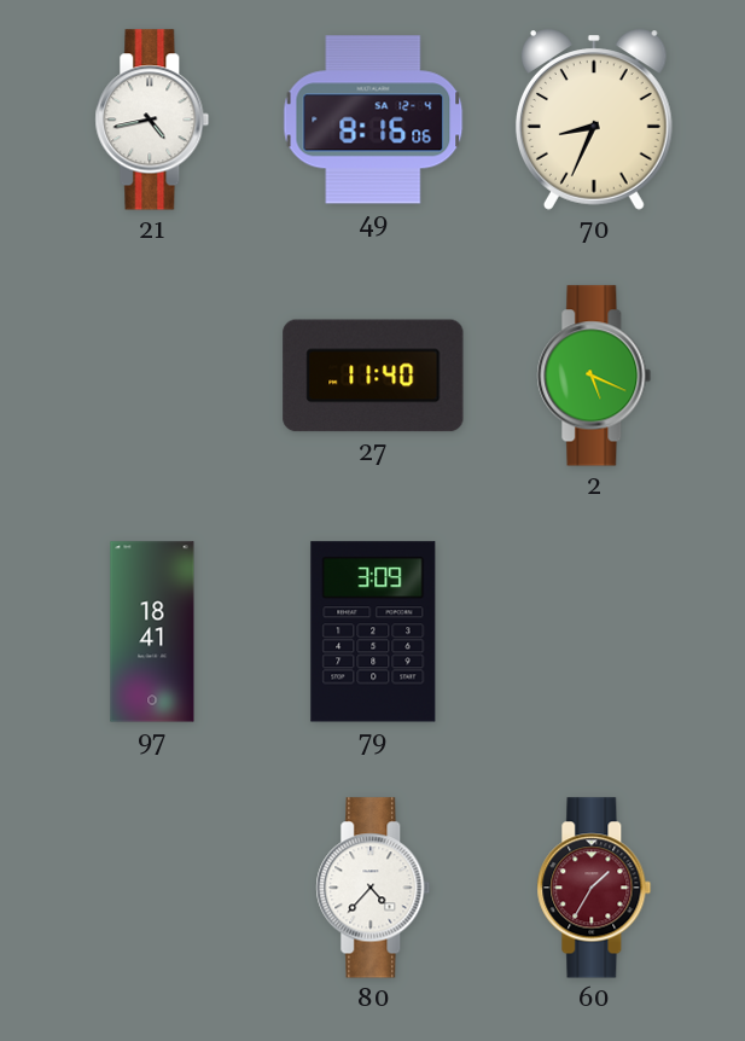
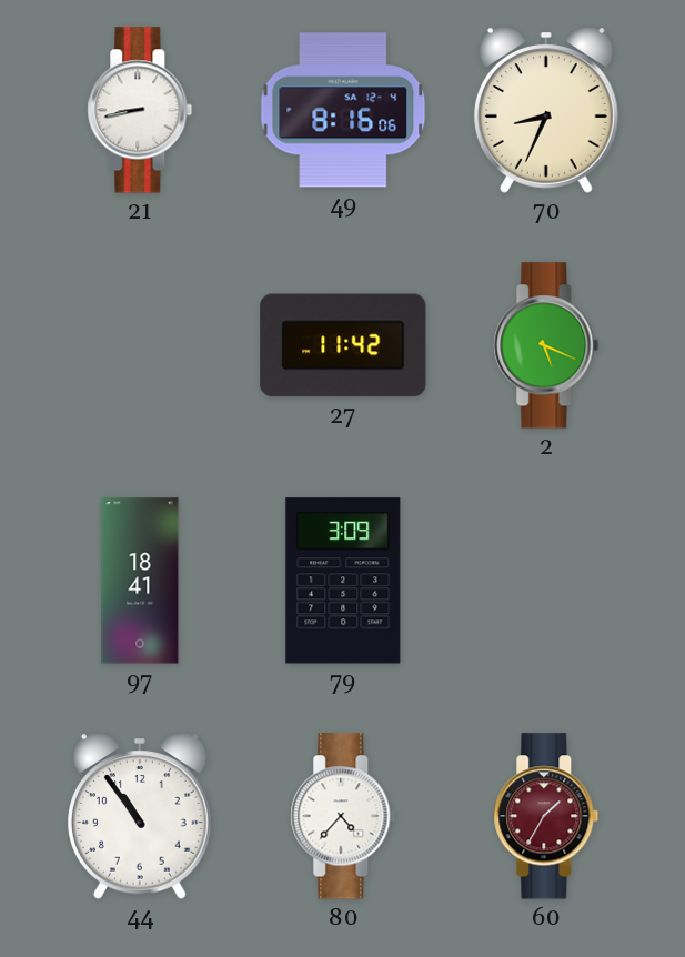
21: 4:43 -> 8:43 (140, 110)
27: 11:40 -> 11:42 (343, 345)
44: none -> 10:54 (140, 816)
